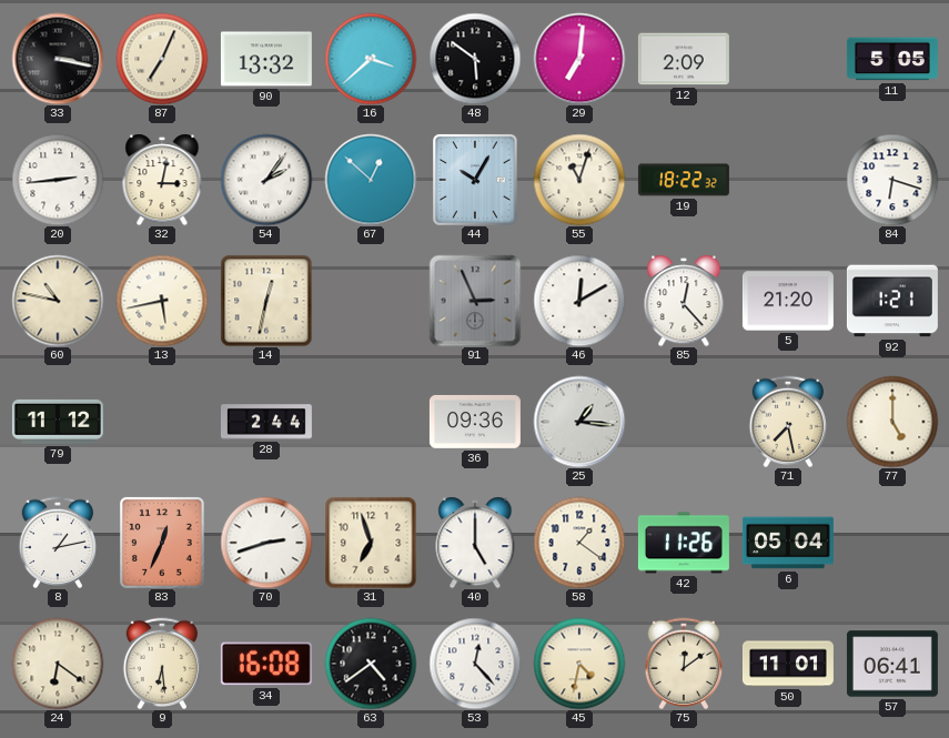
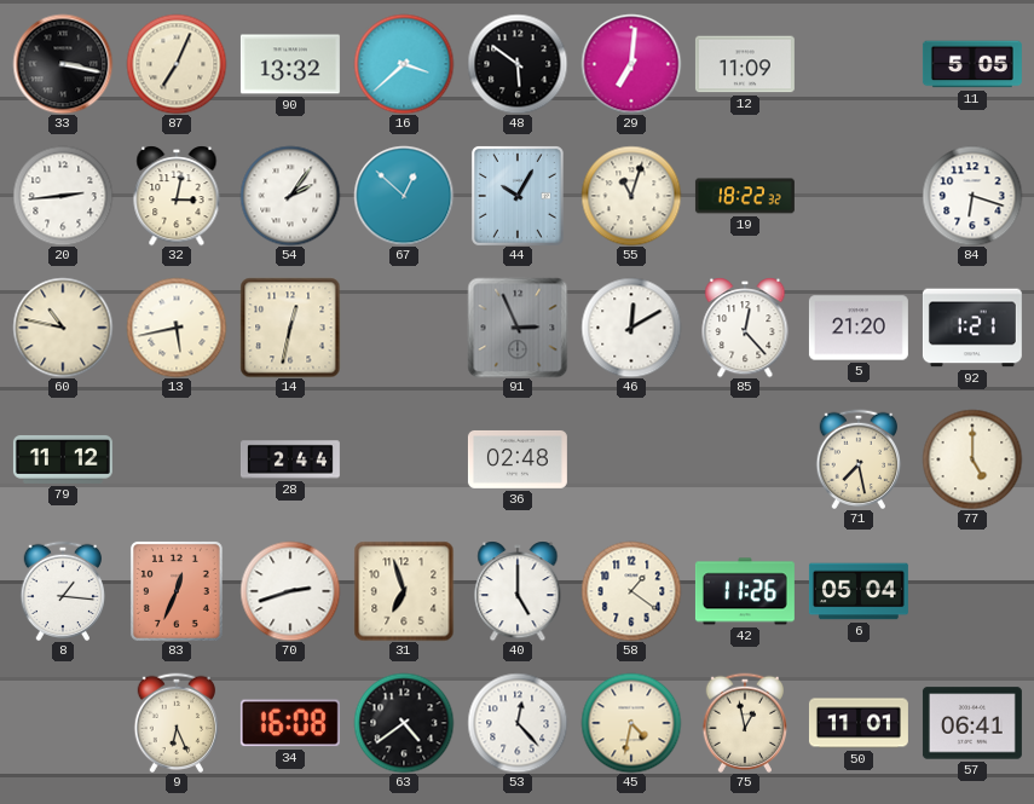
12: 2:09 -> 11:09 (745, 64)
36: 09:36 -> 02:48 (518, 459)
25: 1:16 -> none (579, 422)
8: 1:13 -> 1:16 (63, 590)
24: 6:21 -> none (58, 664)
9: 6:29 -> 6:26 (177, 722)
75: 12:09 -> 12:58 (745, 722)
